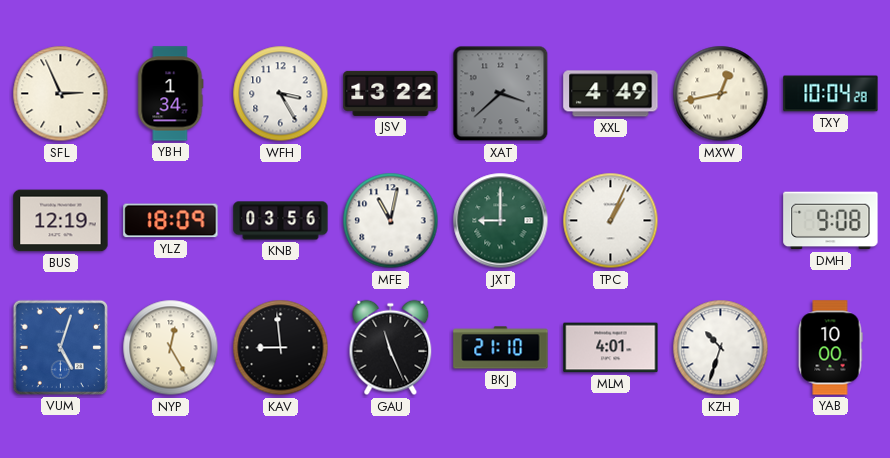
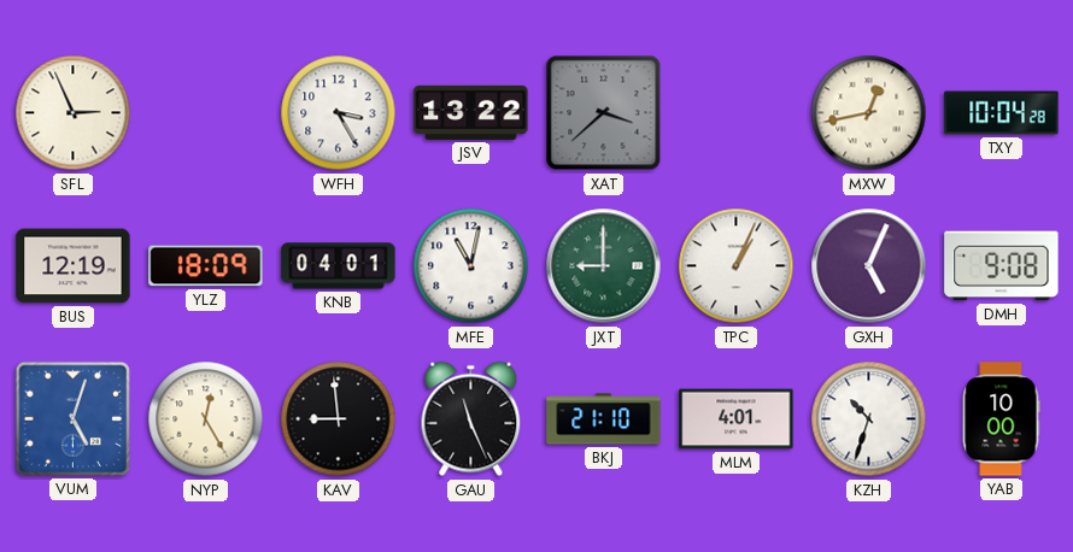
YBH: 1:34 -> none (171, 94)
XXL: 4:49 -> none (611, 94)
KNB: 03:56 -> 04:01 (339, 266)
GXH: none -> 5:04 (869, 266)
